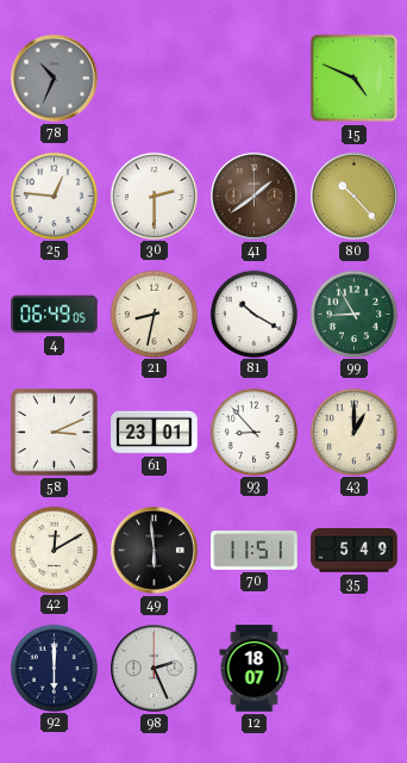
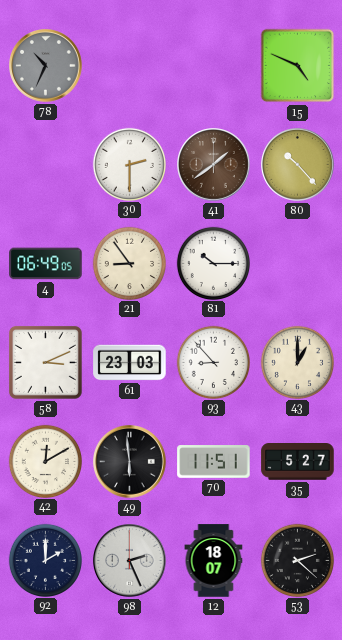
25: 12:46 -> none (54, 196)
21: 8:32 -> 8:54 (129, 263)
81: 10:20 -> 10:15 (213, 263)
99: 8:55 -> none (353, 314)
61: 23:01 -> 23:03 (130, 363)
35: 5:49 -> 5:27 (298, 462)
92: 6:00 -> 2:00 (45, 560)
53: none -> 2:22 (297, 560)
